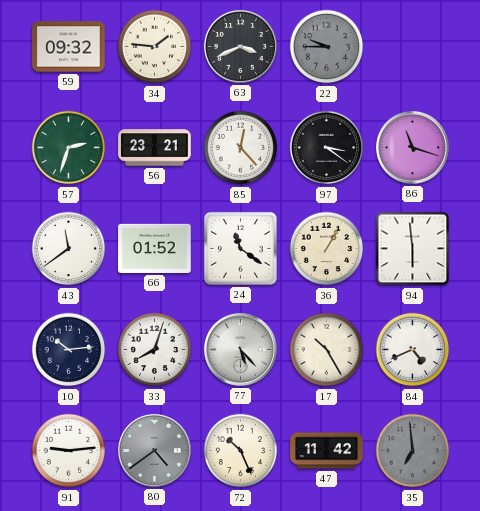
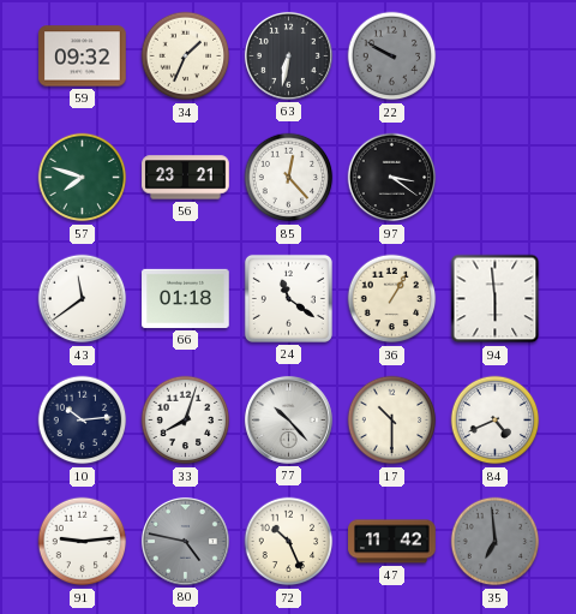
34: 1:46 -> 1:34 (186, 56)
63: 3:41 -> 6:32 (288, 55)
22: 9:45 -> 9:50 (392, 56)
57: 2:33 -> 7:48 (83, 178)
86: 11:18 -> none (412, 147)
66: 01:52 -> 01:18 (186, 298)
77: 5:23 -> 10:23 (288, 419)
17: 10:25 -> 10:30 (392, 421)
80: 4:39 -> 4:47 (185, 541)
